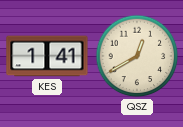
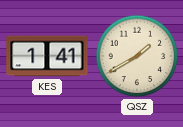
QSZ: 12:40 -> 1:40 (137, 56)
